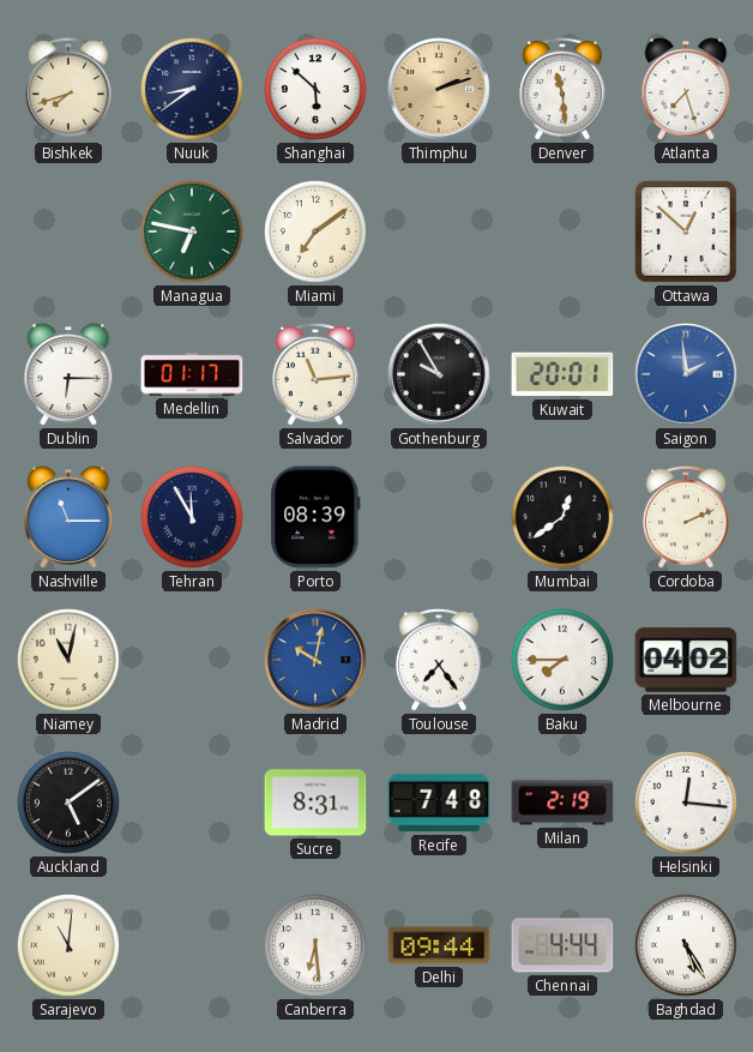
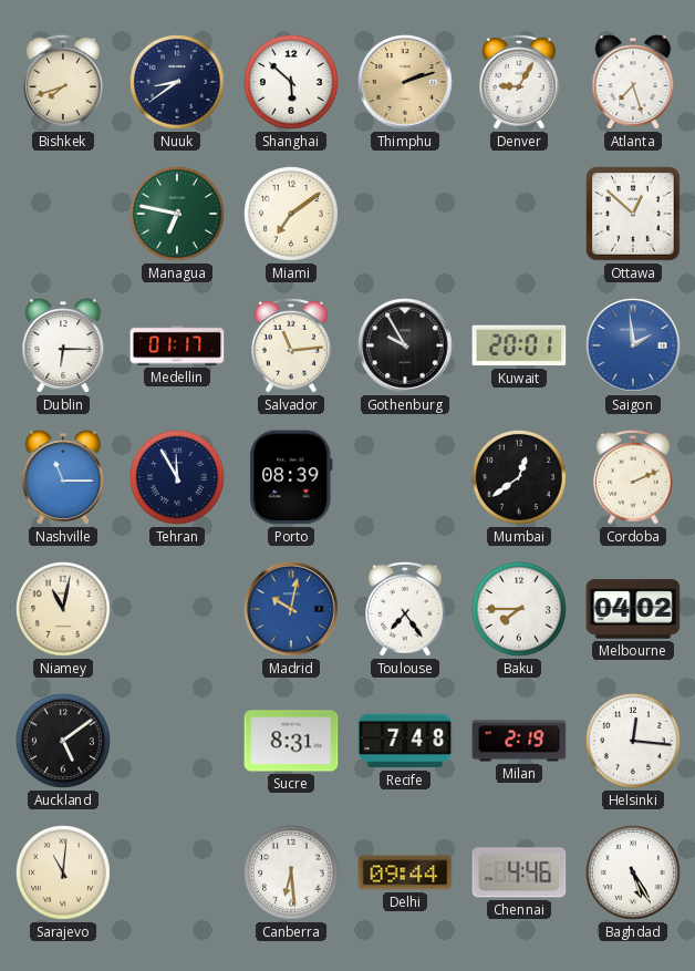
Denver: 11:29 -> 9:05 (520, 82)
Chennai: 4:44 -> 4:46 (519, 872)
